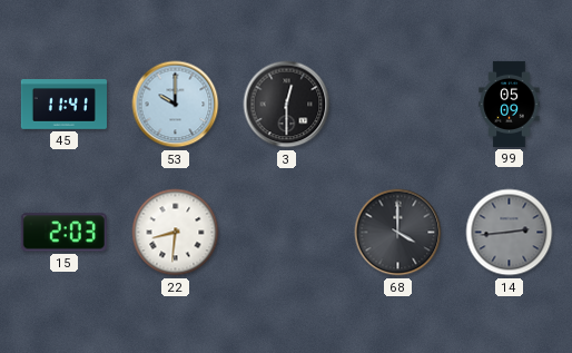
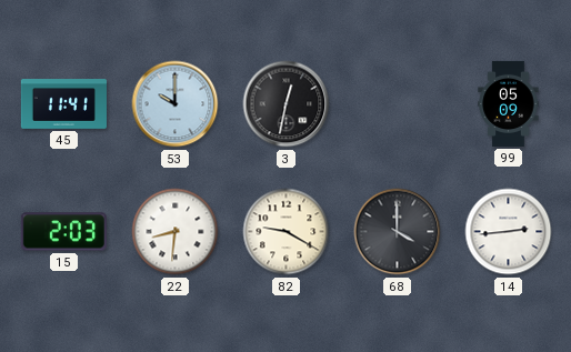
3: 12:30 -> 12:32 (287, 104)
82: none -> 9:20 (287, 232)
14 dial: grey -> white (509, 232)
